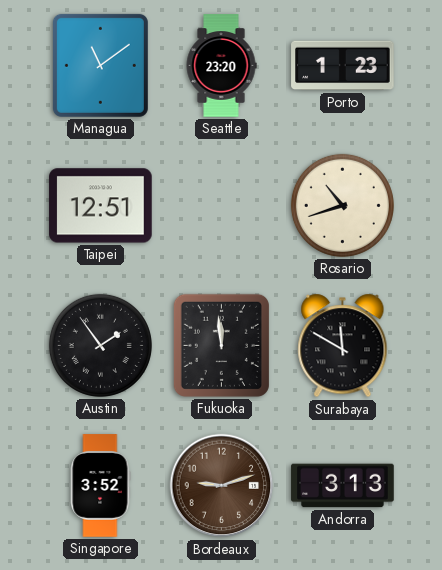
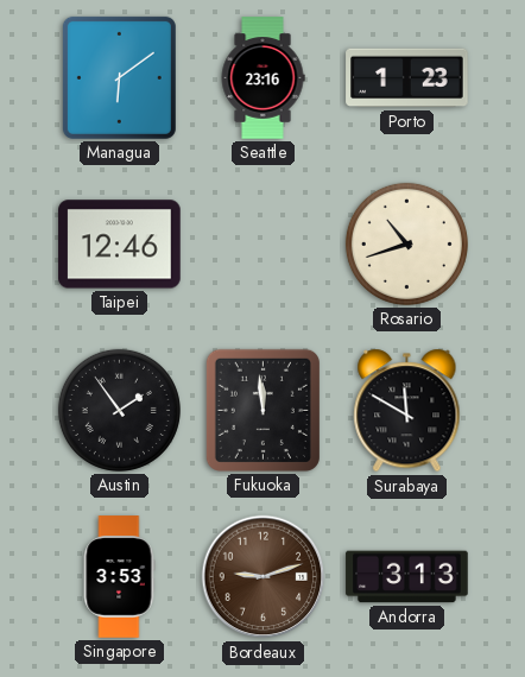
Managua: 11:09 -> 6:09 (119, 77)
Seattle: 23:20 -> 23:16 (262, 78)
Taipei: 12:51 -> 12:46 (120, 245)
Singapore: 3:52 -> 3:53 (119, 577)
